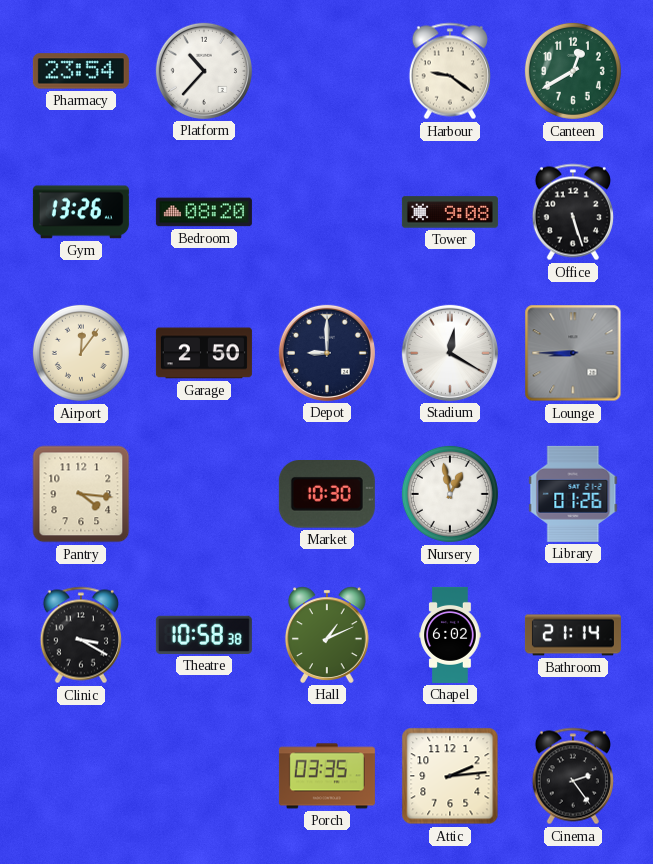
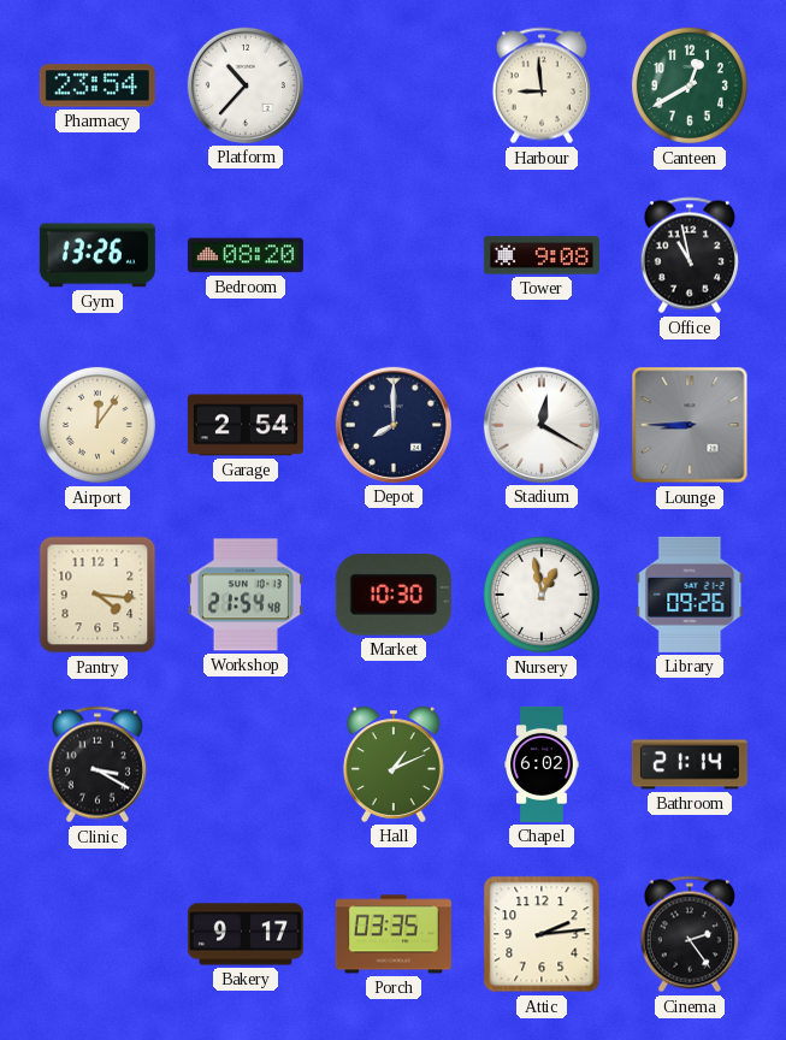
Harbour: 9:21 -> 8:59 (542, 85)
Office: 5:27 -> 10:58 (690, 255)
Garage: 2:50 -> 2:54 (246, 425)
Depot: 9:00 -> 8:00 (394, 425)
Workshop: none -> 21:54 (246, 595)
Library: 01:26 -> 09:26 (690, 595)
Theatre: 10:58 -> none (204, 635)
Bakery: none -> 9:17 (246, 934)
